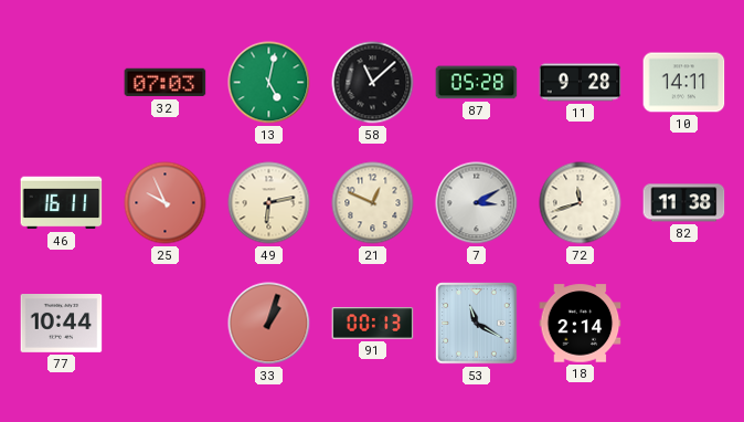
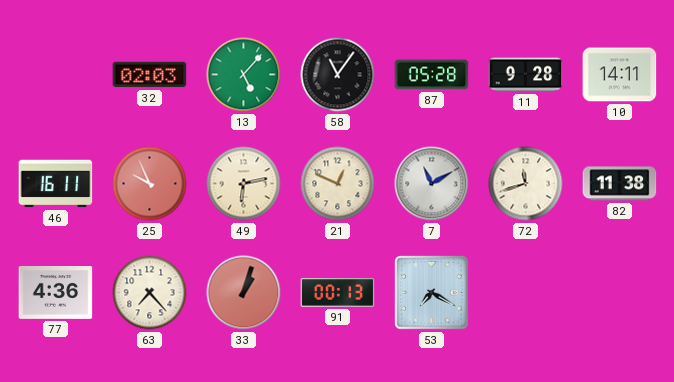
32: 07:03 -> 02:03 (150, 75)
13: 5:02 -> 5:07 (244, 75)
58: 11:08 -> 11:06 (338, 75)
7: 3:10 -> 11:10 (432, 184)
77: 10:44 -> 4:36 (56, 293)
63: none -> 7:23 (150, 293)
53: 11:20 -> 7:20 (432, 293)
18: 2:14 -> none (581, 324)
